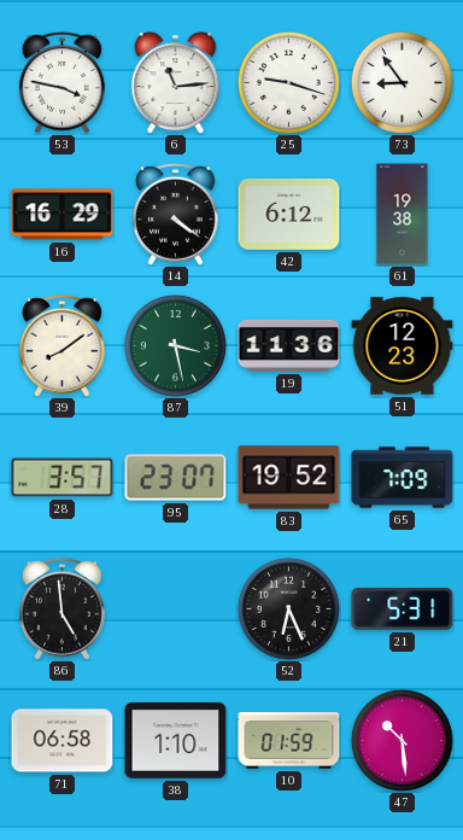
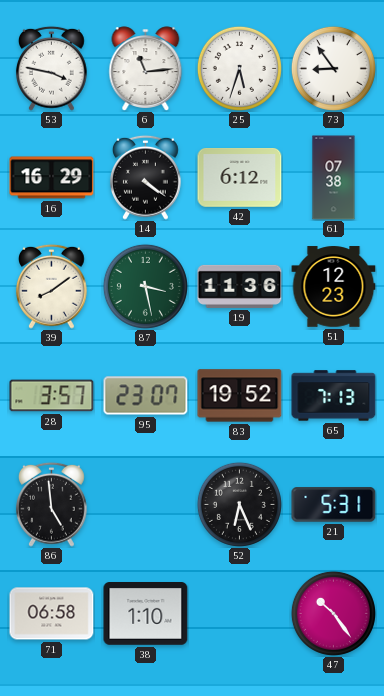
25: 9:18 -> 5:33 (239, 68)
61: 19:38 -> 07:38 (334, 178)
65: 7:09 -> 7:13 (334, 396)
10: 01:59 -> none (289, 741)
47: 10:29 -> 10:24 (333, 613)
